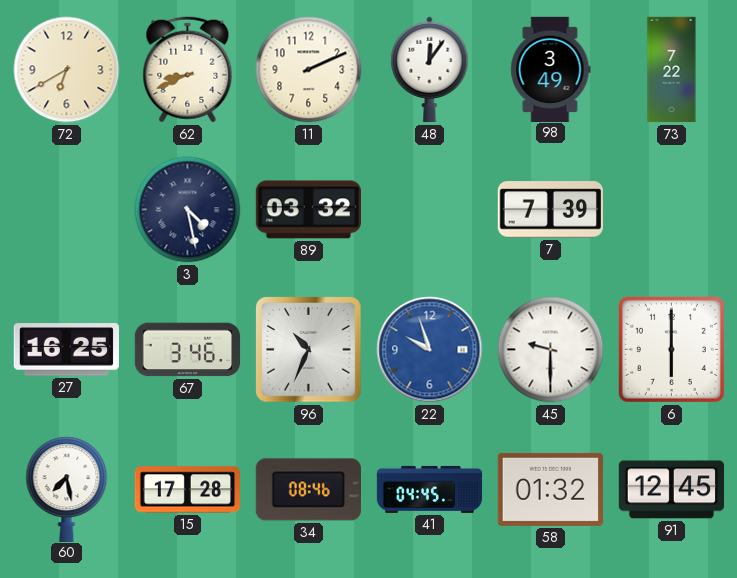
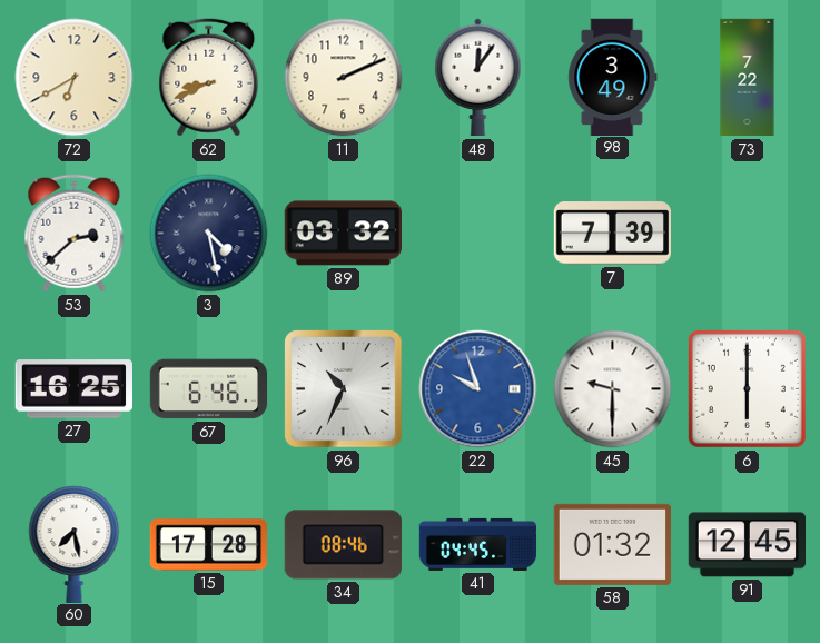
53: none -> 2:38 (75, 234)
67: 3:46 -> 6:46 (209, 389)
